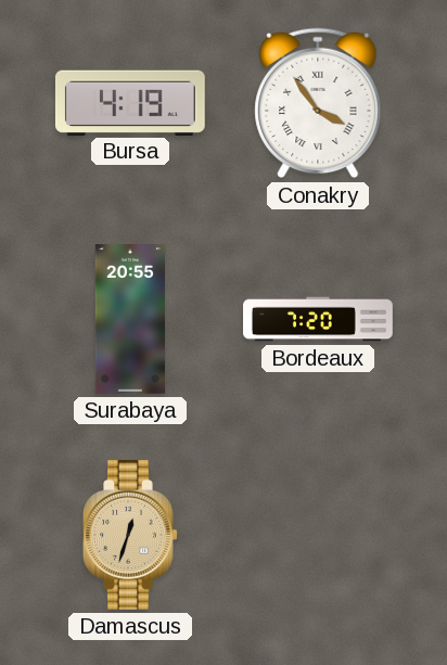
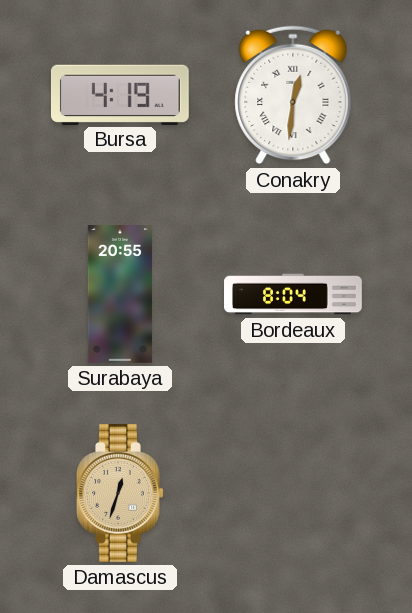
Conakry: 3:54 -> 12:31 (293, 95)
Bordeaux: 7:20 -> 8:04 (293, 294)
